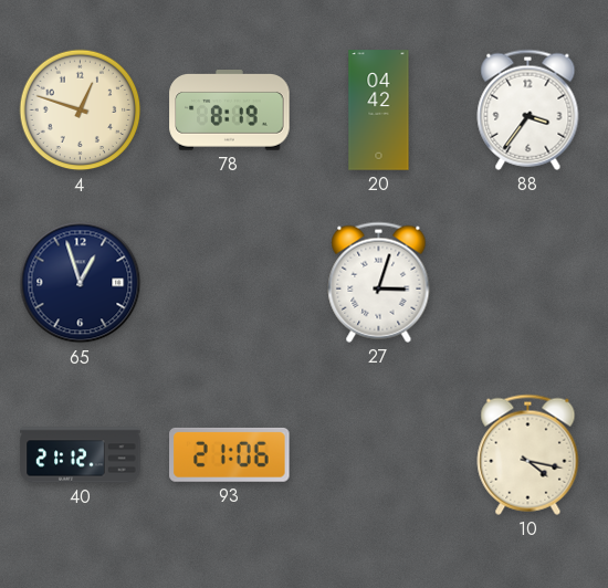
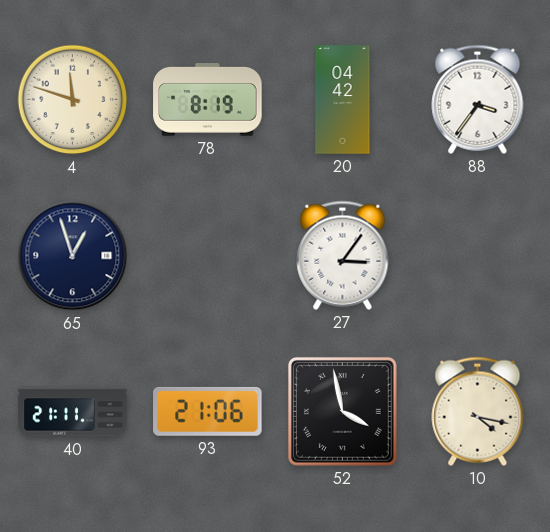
4: 12:48 -> 11:48 (73, 100)
27: 3:03 -> 3:06 (343, 255)
40: 21:12 -> 21:11 (73, 412)
52: none -> 3:58 (342, 411)
